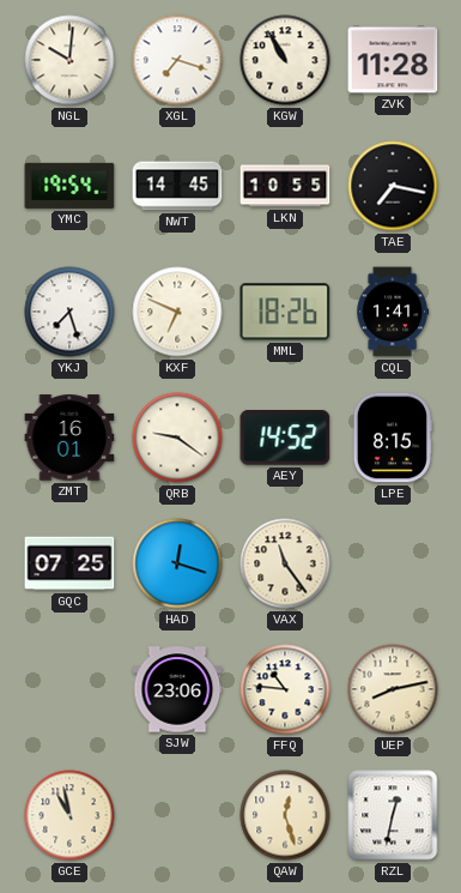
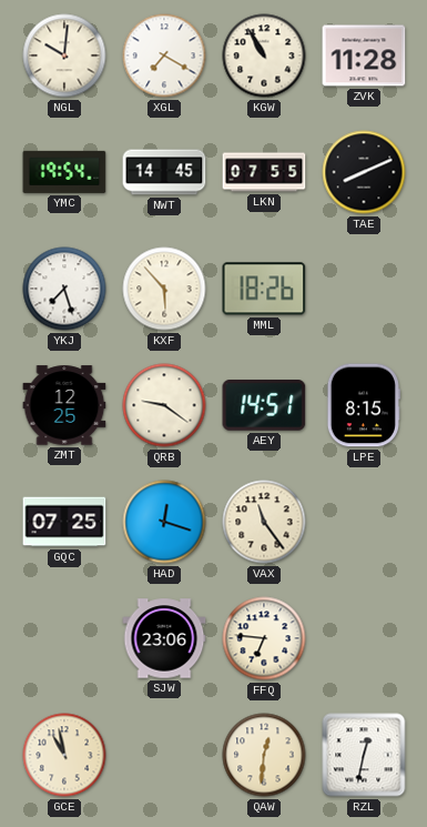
XGL: 7:18 -> 7:20 (164, 56)
LKN: 10:55 -> 07:55 (264, 172)
TAE: 7:17 -> 8:11 (364, 172)
KXF: 6:49 -> 5:53 (164, 289)
CQL: 1:41 -> none (393, 312)
ZMT: 16:01 -> 12:25 (64, 405)
AEY: 14:52 -> 14:51 (264, 405)
FFQ: 10:46 -> 6:46 (264, 638)
UEP: 8:13 -> none (393, 689)
QAW: 12:27 -> 12:31 (264, 755)
